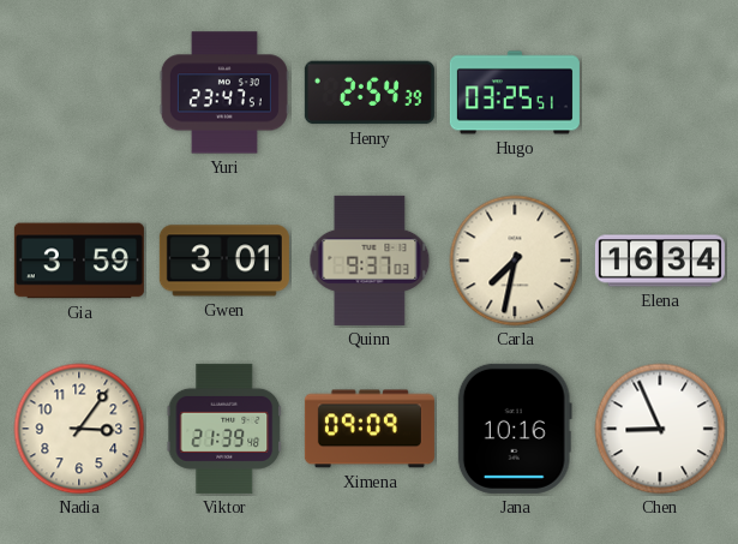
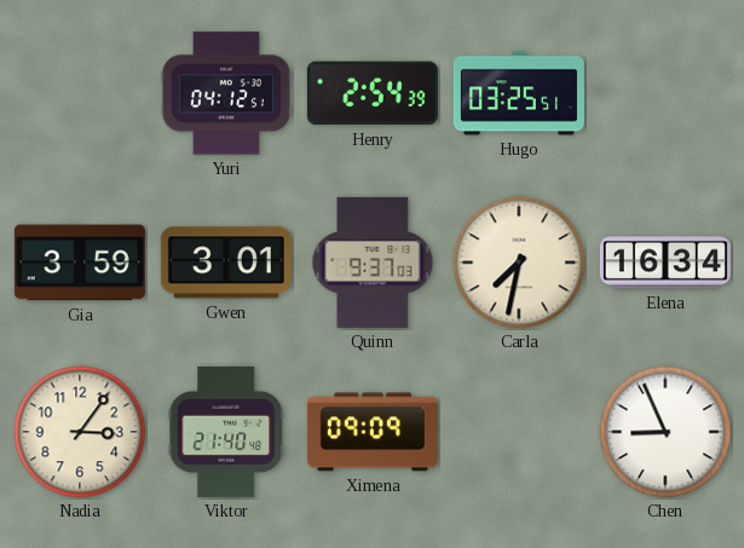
Yuri: 23:47 -> 04:12 (226, 93)
Viktor: 21:39 -> 21:40 (226, 432)
Jana: 10:16 -> none (515, 429)
